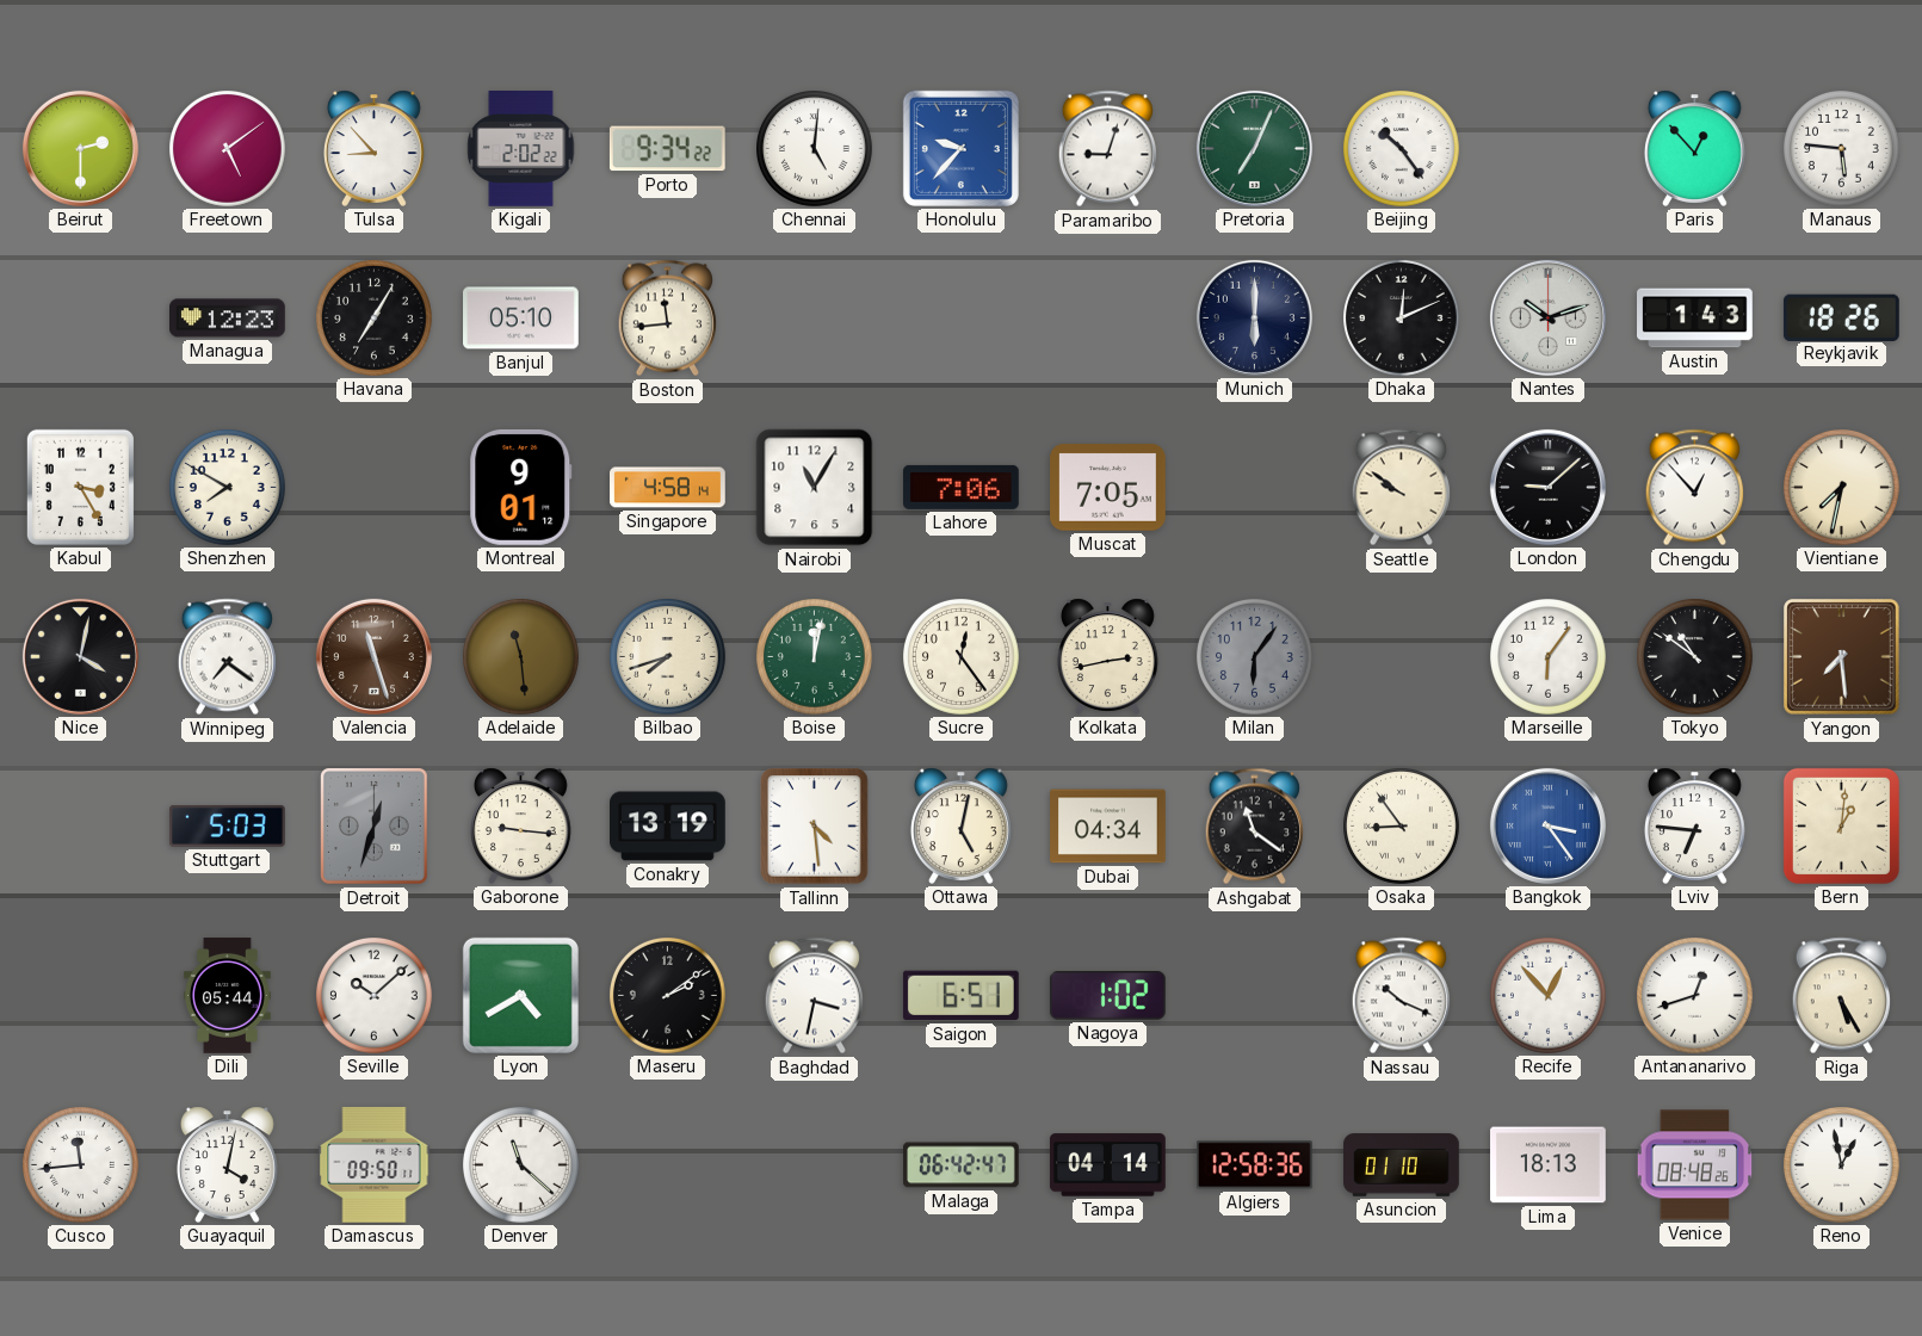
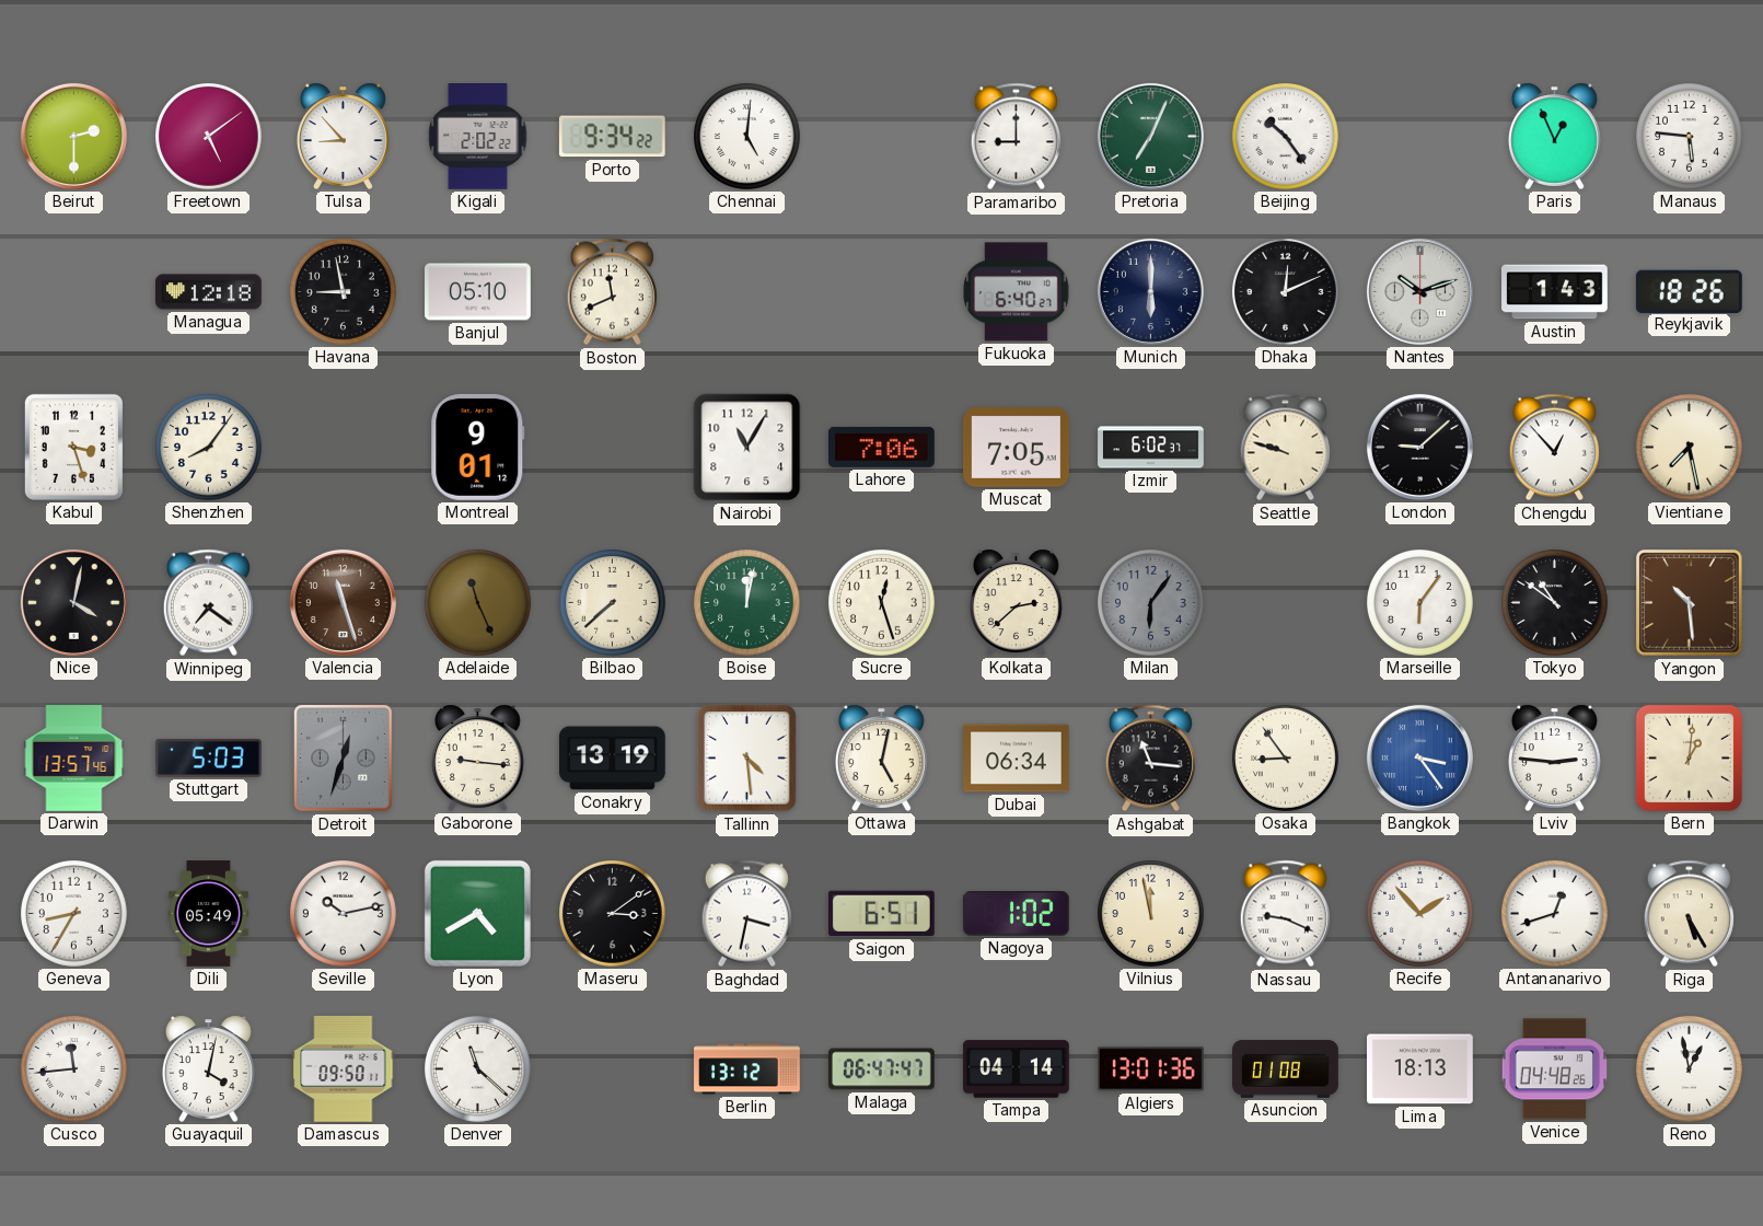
Honolulu: 9:37 -> none (960, 148)
Paramaribo: 9:03 -> 9:00 (1016, 137)
Paris: 12:53 -> 12:56 (1554, 136)
Managua: 12:23 -> 12:18 (209, 292)
Havana: 7:05 -> 8:58 (344, 292)
Boston: 11:44 -> 11:41 (612, 292)
Fukuoka: none -> 6:40 (1017, 292)
Kabul: 3:25 -> 3:27 (73, 447)
Shenzhen: 7:50 -> 8:06 (209, 448)
Singapore: 4:58 -> none (668, 488)
Izmir: none -> 6:02 (1151, 448)
Seattle: 9:51 -> 9:48 (1285, 448)
Vientiane: 7:32 -> 7:28 (1690, 448)
Adelaide: 11:29 -> 11:26 (478, 603)
Bilbao: 7:42 -> 7:38 (613, 603)
Sucre: 12:24 -> 12:27 (882, 603)
Kolkata: 2:43 -> 2:38 (1016, 602)
Yangon: 7:29 -> 10:29 (1690, 603)
Darwin: none -> 13:57 (74, 759)
Dubai: 04:34 -> 06:34 (1017, 759)
Ashgabat: 11:21 -> 11:16 (1150, 759)
Lviv: 6:46 -> 2:46 (1554, 757)
Geneva: none -> 8:35 (74, 914)
Dili: 05:44 -> 05:49 (208, 914)
Seville: 10:08 -> 10:13 (344, 914)
Maseru: 2:09 -> 3:09 (613, 914)
Vilnius: none -> 11:58 (1151, 914)
Nassau: 10:19 -> 9:19 (1285, 914)
Recife: 12:53 -> 1:53 (1420, 914)
Berlin: none -> 13:12 (747, 1069)
Malaga: 06:42 -> 06:47 (882, 1069)
Algiers: 12:58 -> 13:01 (1150, 1069)
Asuncion: 01:10 -> 01:08 (1286, 1069)
Venice: 08:48 -> 04:48 (1555, 1069)
